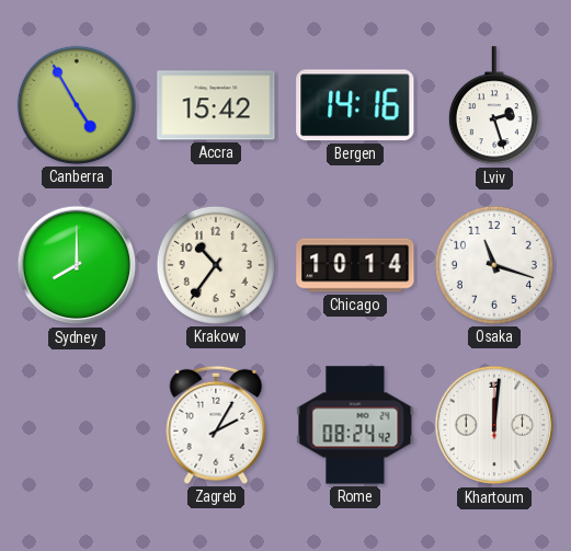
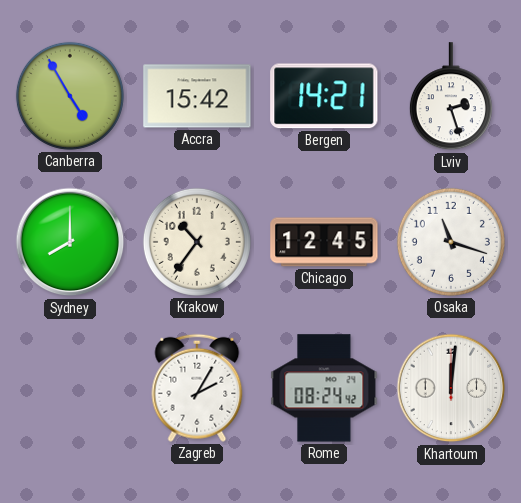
Bergen: 14:16 -> 14:21 (324, 96)
Chicago: 10:14 -> 12:45 (324, 242)
